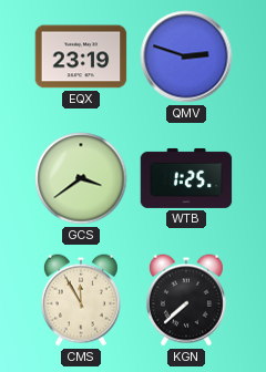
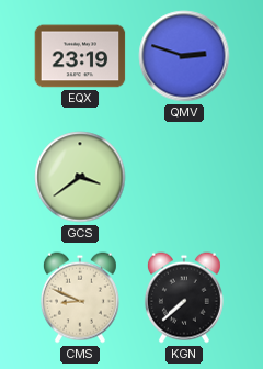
WTB: 1:25 -> none (186, 178)
CMS: 11:55 -> 8:49 (80, 298)
